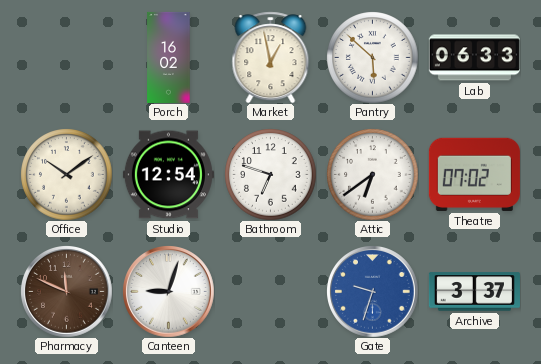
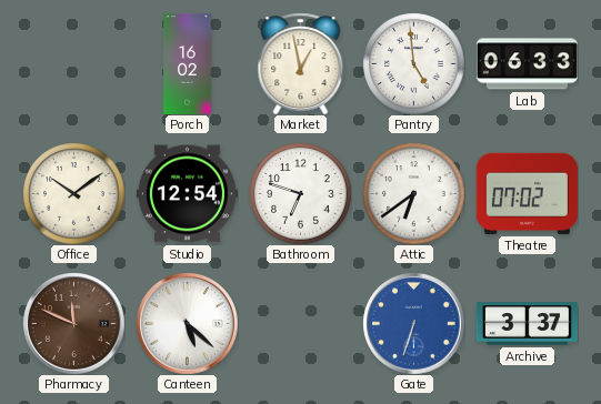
Pantry: 5:52 -> 4:59 (413, 63)
Canteen: 9:03 -> 5:22 (188, 324)
Gate: 9:33 -> 6:33 (414, 324)
